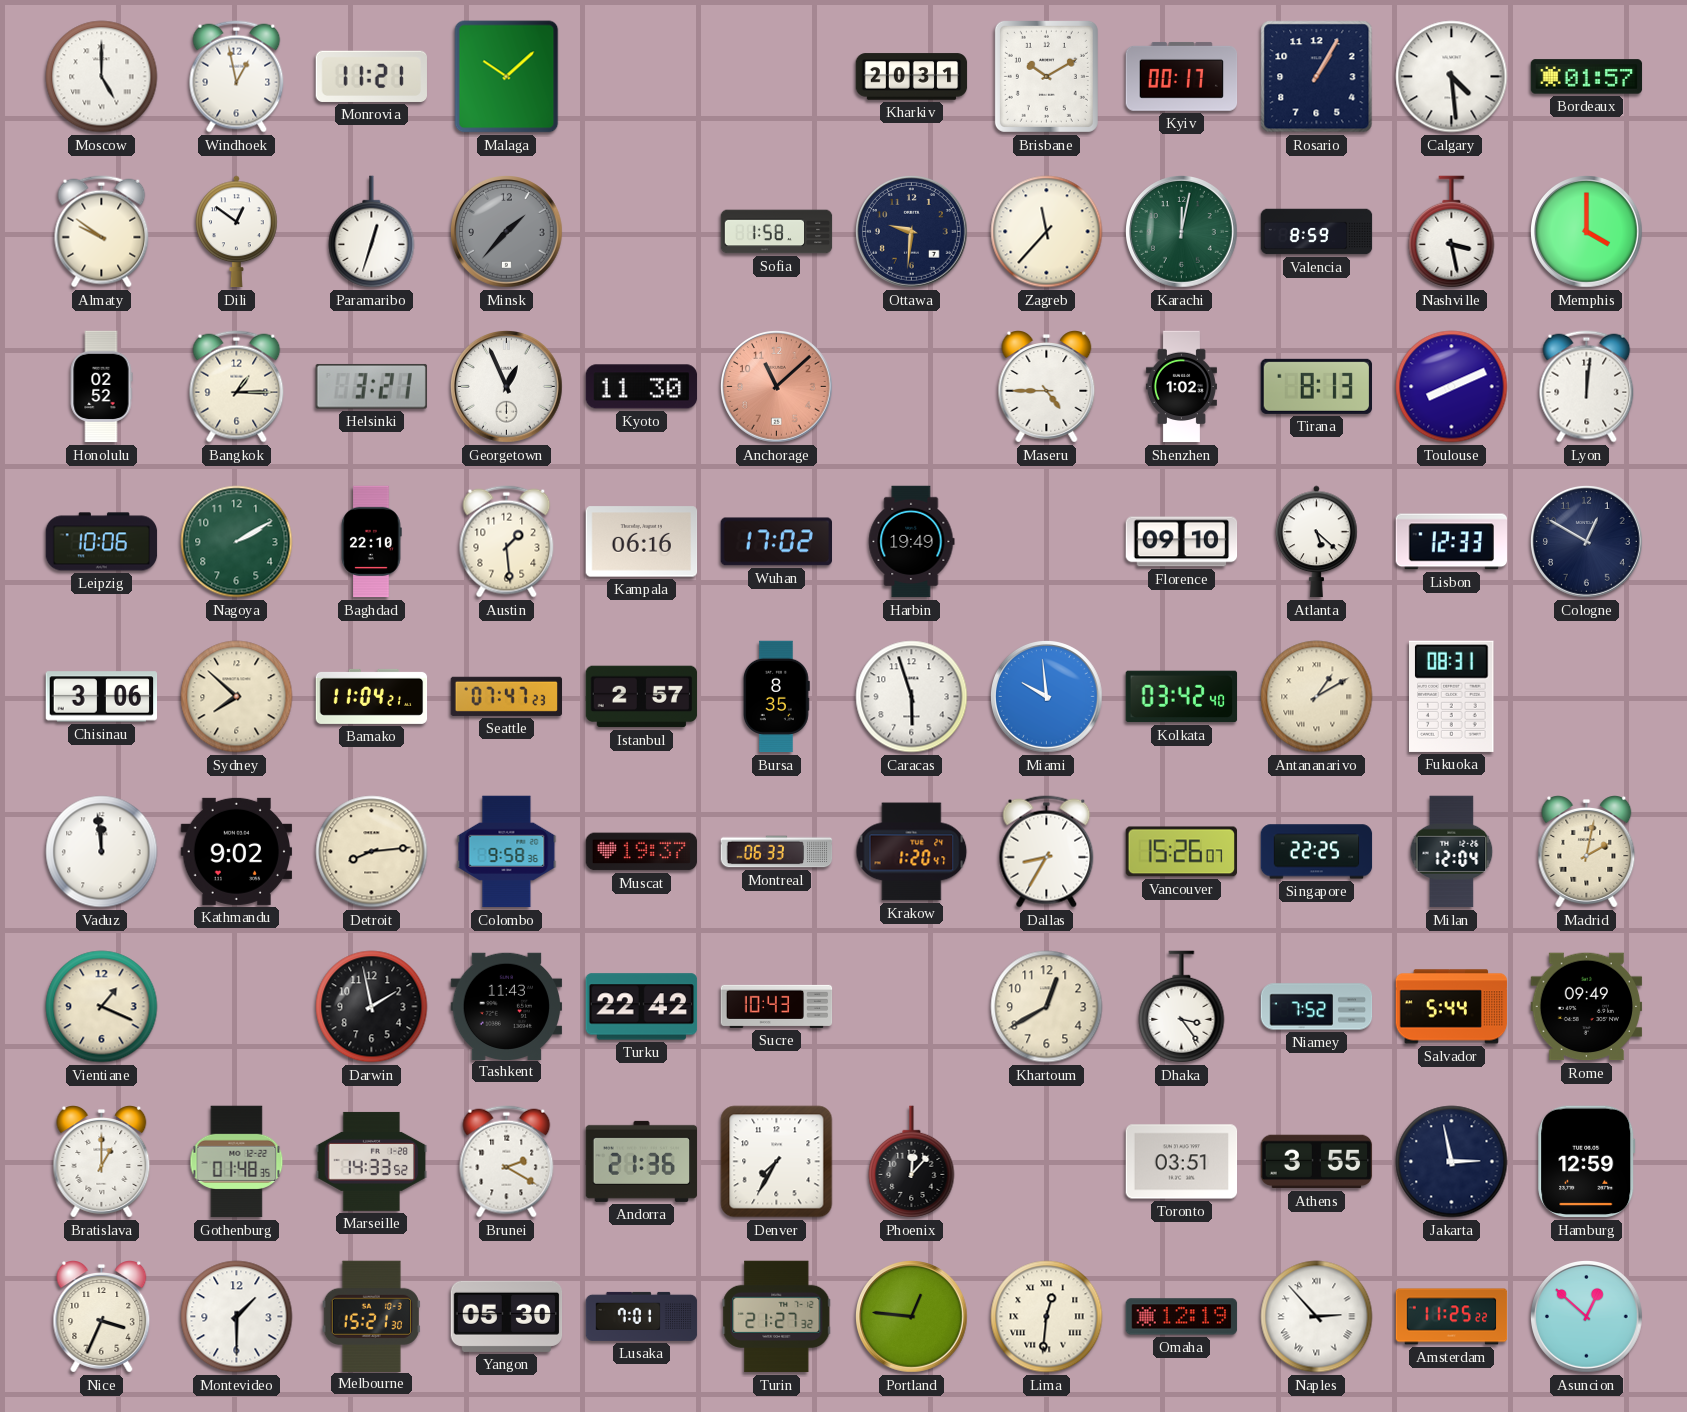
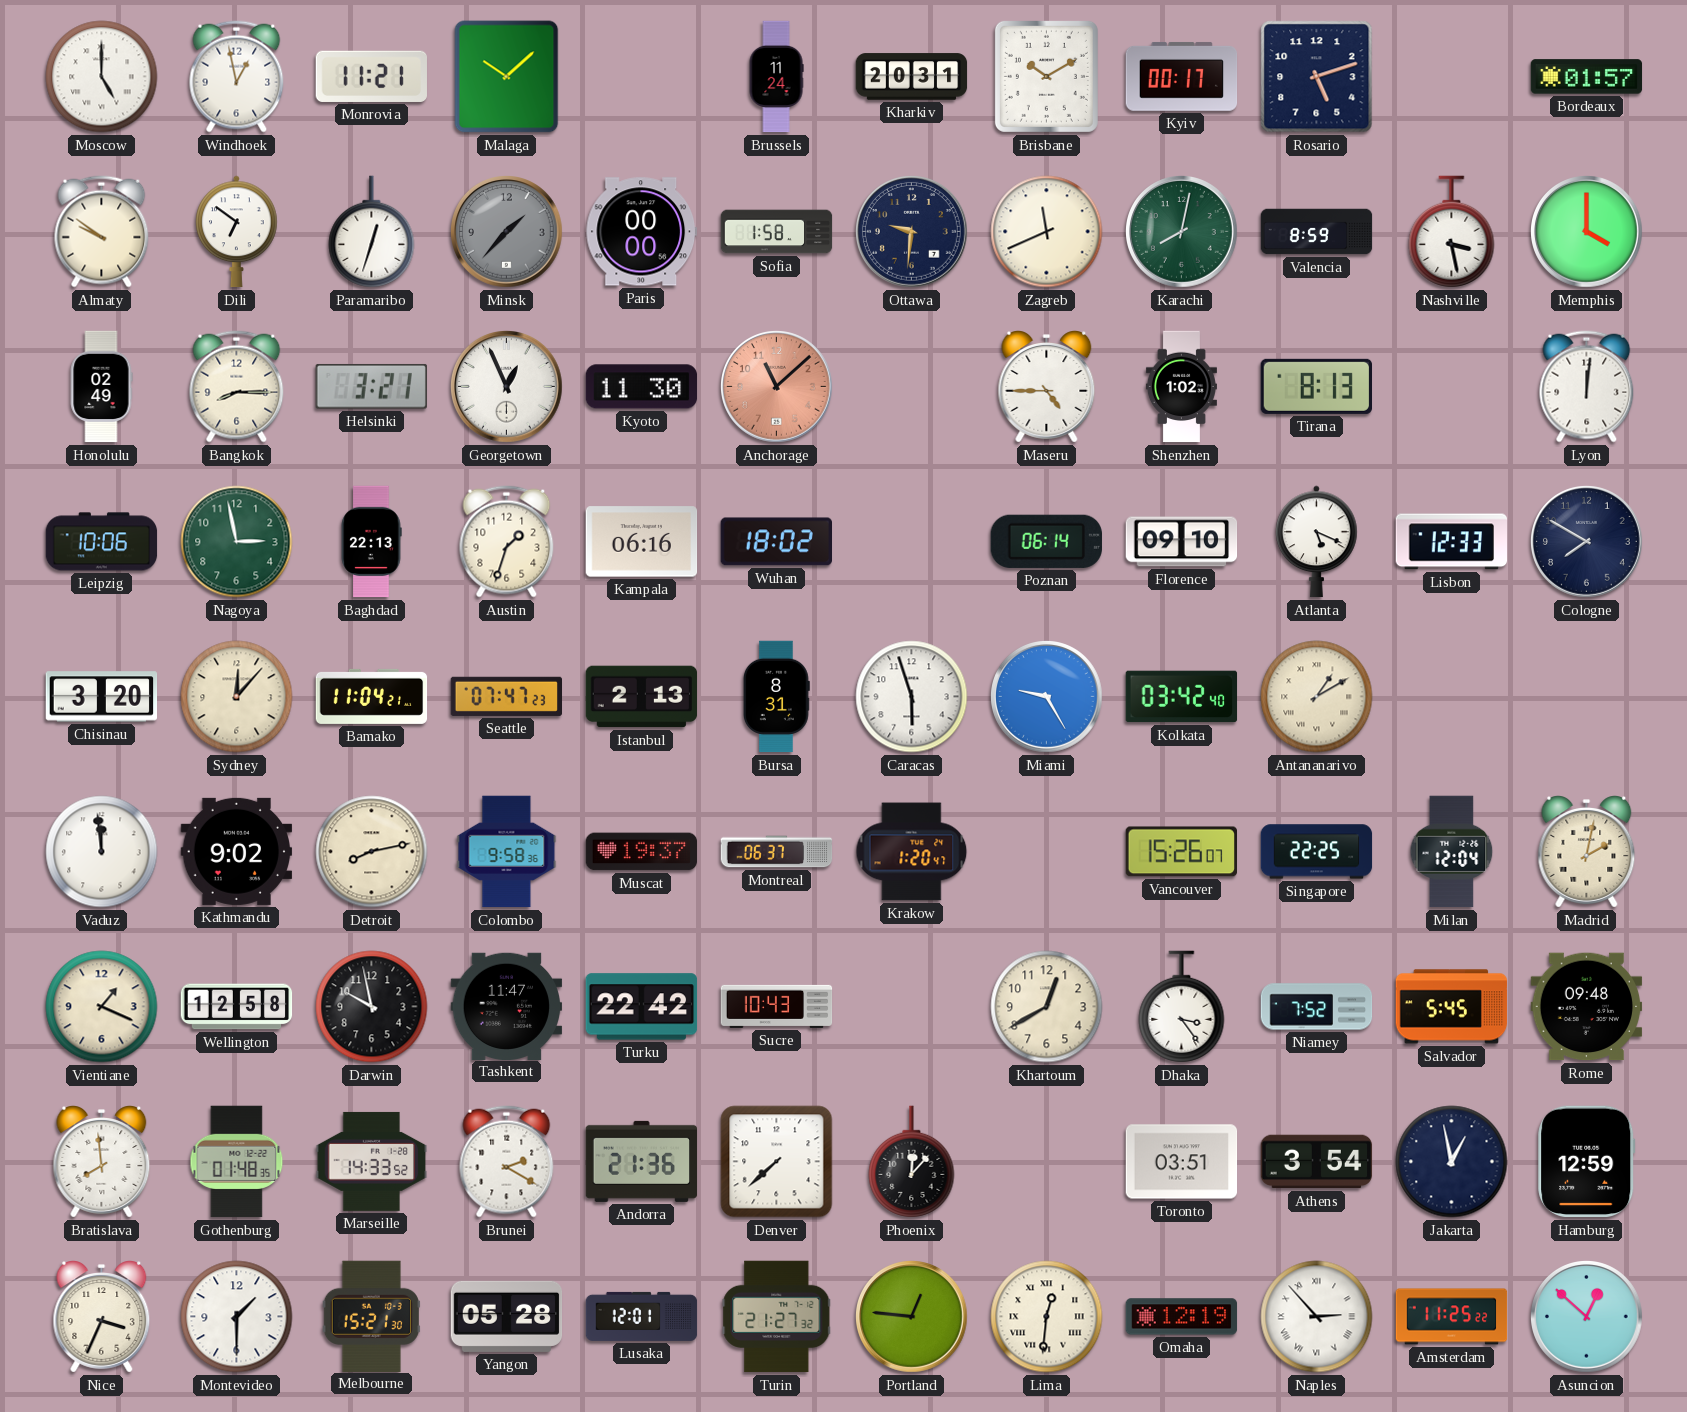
Brussels: none -> 11:24 (776, 77)
Rosario: 1:05 -> 5:12 (1317, 77)
Calgary: 4:29 -> none (1452, 77)
Dili: 12:51 -> 6:51 (237, 232)
Paris: none -> 00:00 (641, 232)
Zagreb: 11:37 -> 11:41 (1047, 232)
Karachi: 12:02 -> 8:02 (1182, 232)
Honolulu: 02:52 -> 02:49 (101, 387)
Bangkok: 1:15 -> 8:15 (237, 387)
Toulouse: 8:11 -> none (1452, 387)
Nagoya: 2:10 -> 2:58 (237, 542)
Baghdad: 22:10 -> 22:13 (371, 542)
Austin: 1:29 -> 1:33 (507, 542)
Wuhan: 17:02 -> 18:02 (776, 542)
Harbin: 19:49 -> none (912, 542)
Poznan: none -> 06:14 (1046, 541)
Atlanta: 5:22 -> 5:19 (1317, 542)
Cologne: 12:50 -> 7:50 (1587, 542)
Chisinau: 3:06 -> 3:20 (102, 697)
Sydney: 7:52 -> 12:07 (237, 697)
Istanbul: 2:57 -> 2:13 (642, 697)
Bursa: 8:35 -> 8:31 (776, 697)
Miami: 9:59 -> 9:25 (1047, 697)
Fukuoka: 08:31 -> none (1452, 696)
Detroit: 8:14 -> 8:13 (372, 852)
Montreal: 06:33 -> 06:37 (777, 852)
Dallas: 8:35 -> none (1047, 852)
Wellington: none -> 12:58 (237, 1007)
Darwin: 1:58 -> 9:58 (372, 1007)
Tashkent: 11:43 -> 11:47 (507, 1006)
Salvador: 5:44 -> 5:45 (1452, 1007)
Rome: 09:49 -> 09:48 (1587, 1007)
Bratislava: 1:00 -> 7:59 (102, 1162)
Denver: 7:35 -> 7:38 (777, 1162)
Athens: 3:55 -> 3:54 (1317, 1162)
Jakarta: 2:58 -> 12:58 (1452, 1162)
Yangon: 05:30 -> 05:28 (507, 1316)
Lusaka: 7:01 -> 12:01 (642, 1316)
